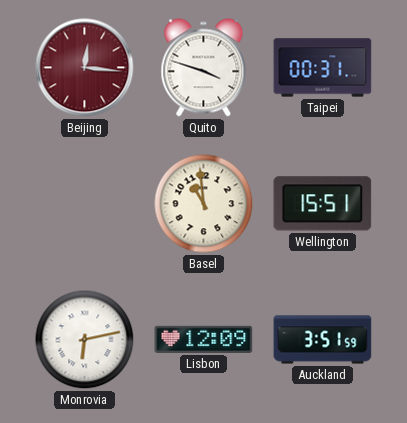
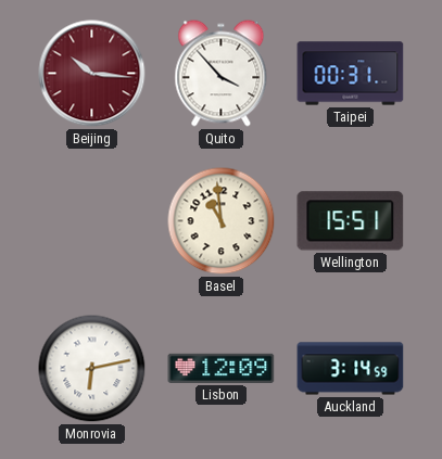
Beijing: 12:16 -> 10:16 (92, 74)
Quito: 3:48 -> 3:53 (222, 74)
Auckland: 3:51 -> 3:14 (351, 369)
